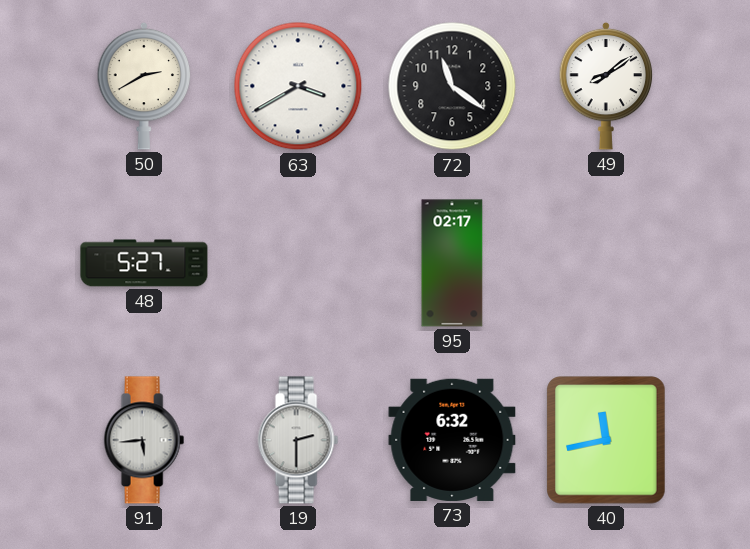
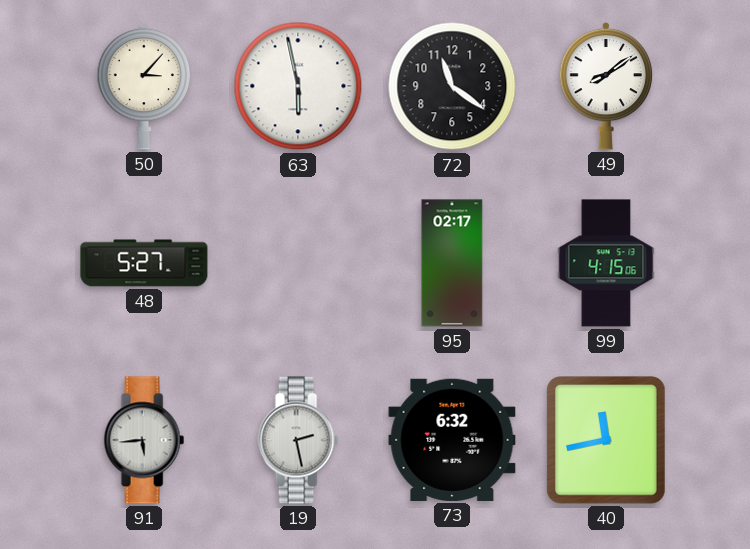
50: 2:40 -> 3:07 (144, 86)
63: 3:40 -> 5:58 (298, 86)
99: none -> 4:15 (606, 263)
19: 2:30 -> 2:28 (298, 440)
